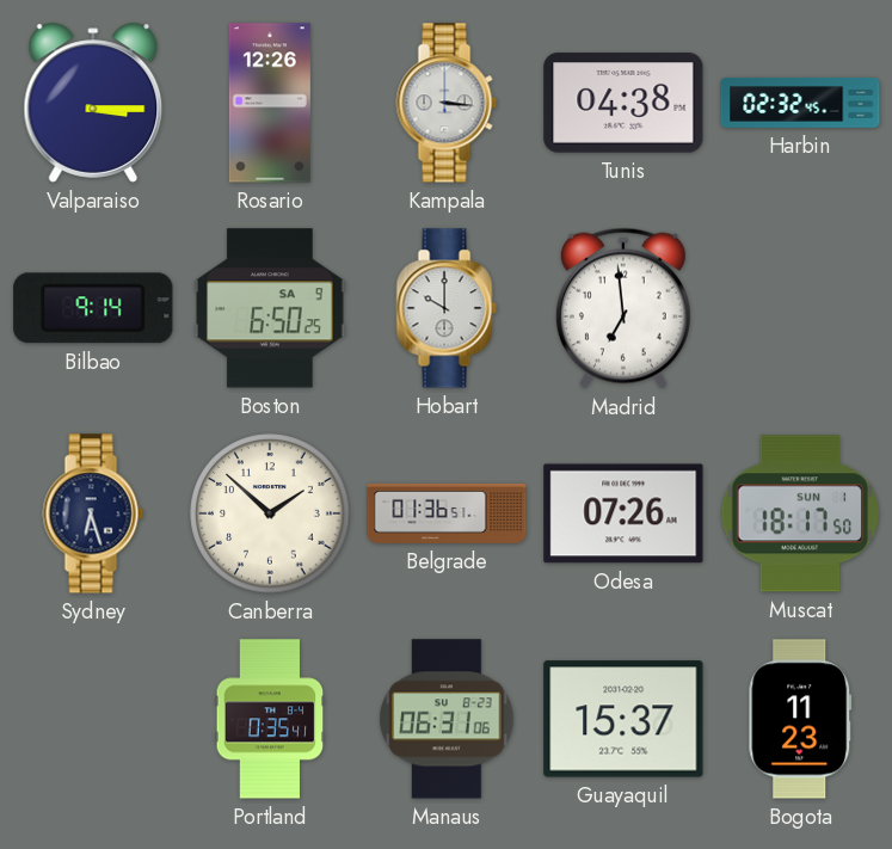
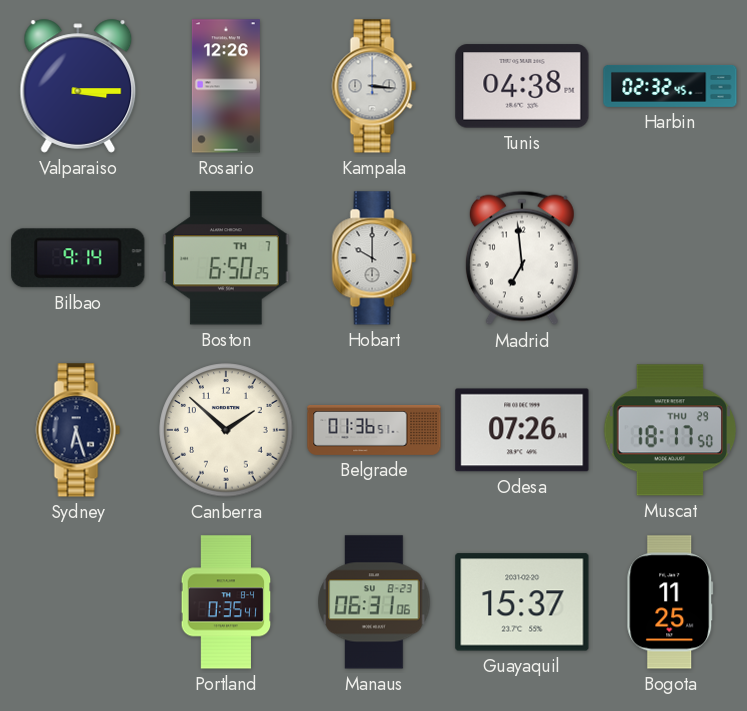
Boston date: SA 9 -> TH 7 (226, 258)
Muscat date: SUN 1 -> THU 29 (670, 430)
Bogota: 11:23 -> 11:25 (670, 602)
